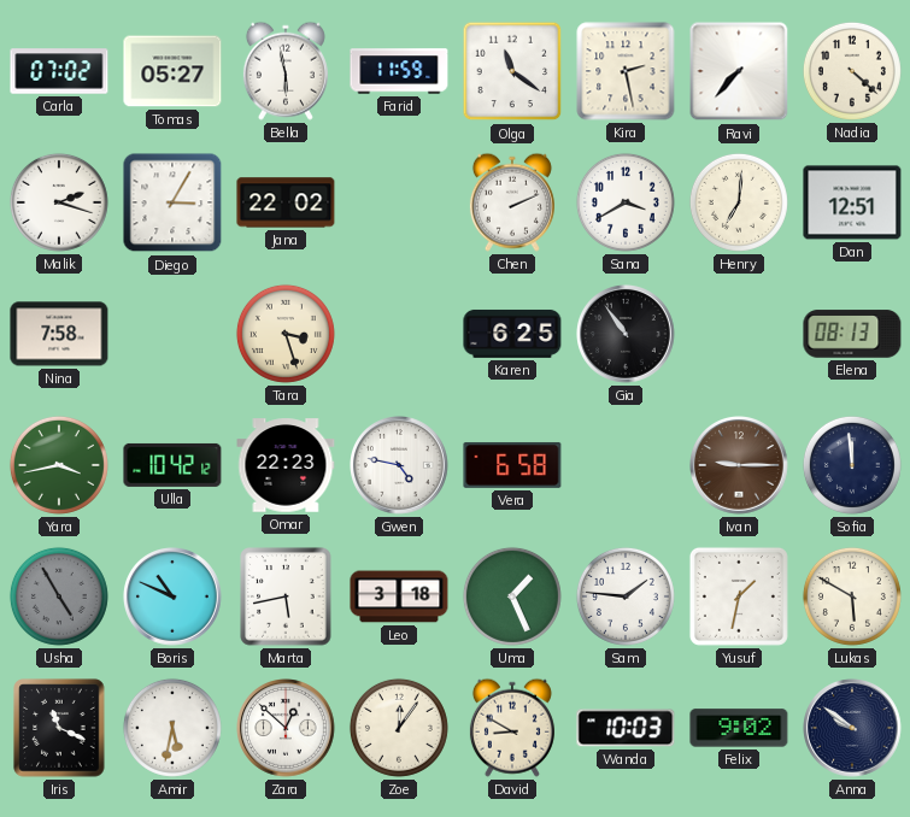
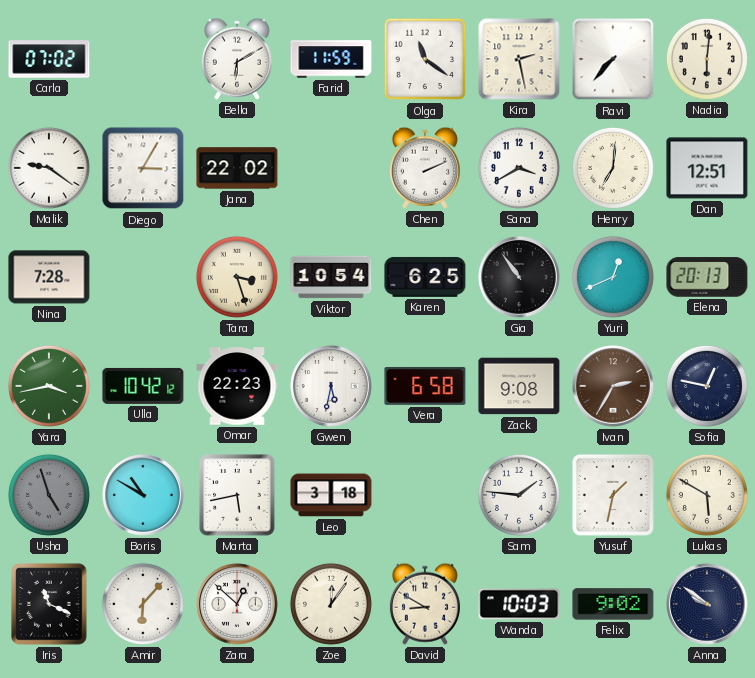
Tomas: 05:27 -> none (172, 71)
Bella: 5:58 -> 6:10 (237, 59)
Nadia: 4:22 -> 6:01 (707, 59)
Malik: 2:18 -> 9:21 (49, 168)
Nina: 7:58 -> 7:28 (49, 277)
Viktor: none -> 10:54 (331, 277)
Yuri: none -> 12:41 (613, 277)
Elena: 08:13 -> 20:13 (707, 277)
Gwen: 4:47 -> 5:32 (332, 387)
Zack: none -> 9:08 (519, 386)
Ivan: 9:15 -> 2:35 (614, 387)
Sofia: 11:59 -> 12:47 (707, 386)
Usha: 4:55 -> 4:57 (49, 495)
Boris: 10:49 -> 10:50 (144, 496)
Uma: 1:26 -> none (512, 596)
Amir: 5:32 -> 6:07 (143, 604)
